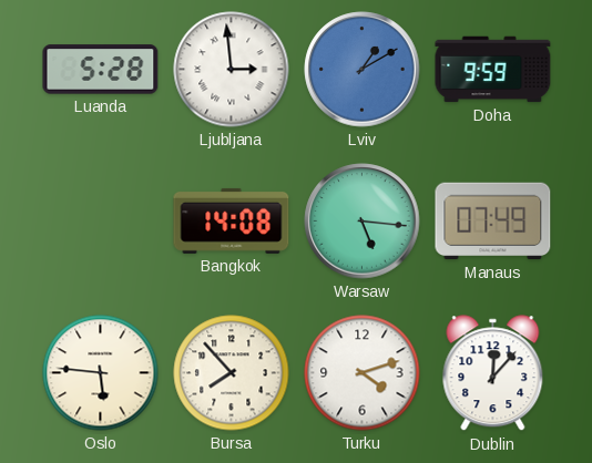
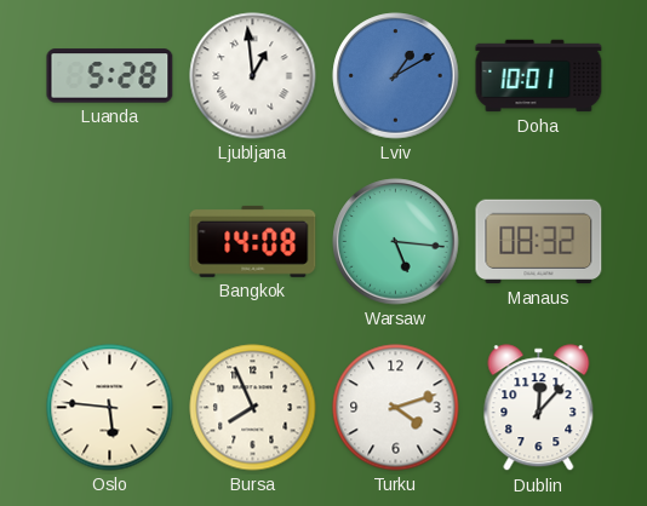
Ljubljana: 2:59 -> 12:59 (253, 76)
Doha: 9:59 -> 10:01 (539, 76)
Manaus: 07:49 -> 08:32 (539, 242)
Bursa: 7:53 -> 7:56 (253, 408)
